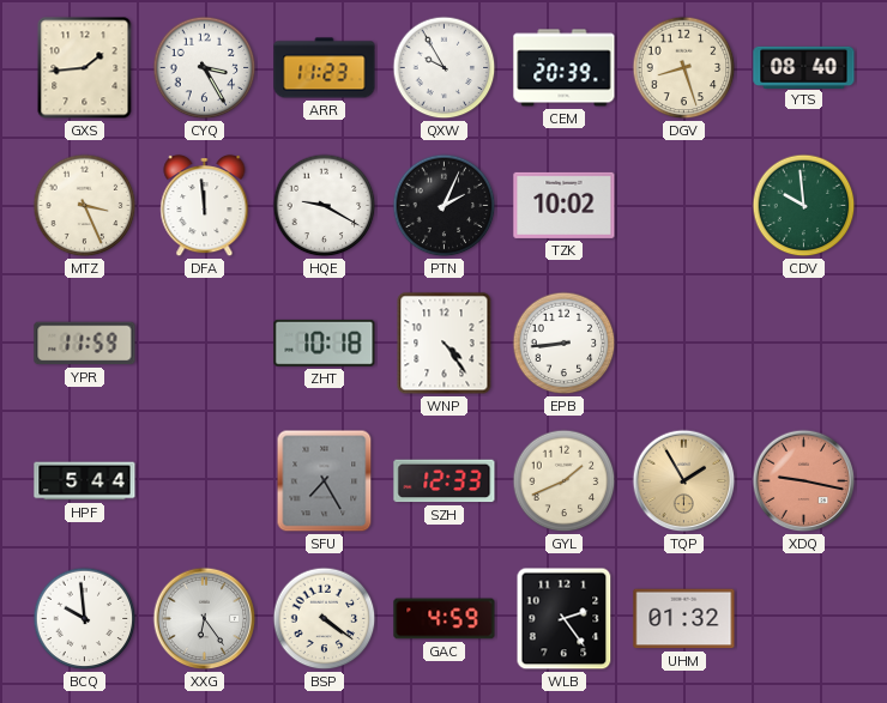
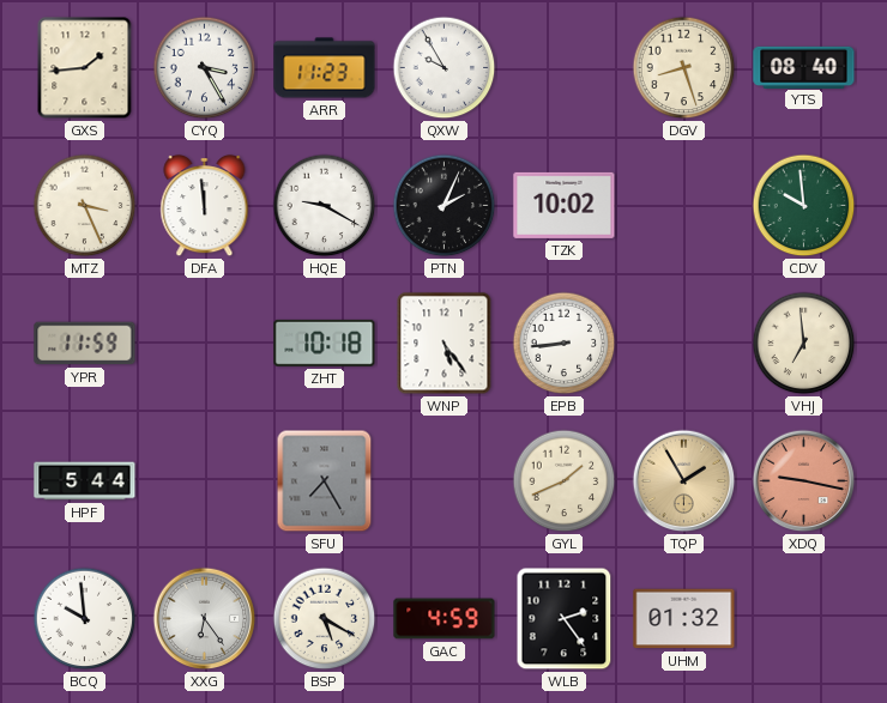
CEM: 20:39 -> none (565, 68)
WNP: 4:24 -> 5:24 (445, 344)
VHJ: none -> 6:59 (804, 344)
SZH: 12:33 -> none (445, 481)
BSP: 4:21 -> 5:20 (325, 619)
